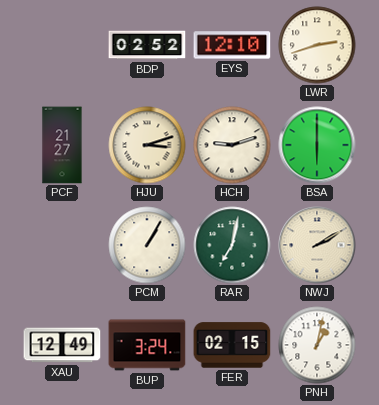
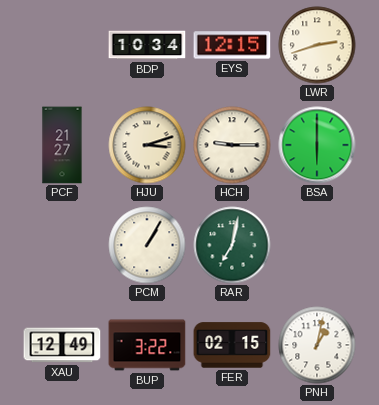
BDP: 02:52 -> 10:34 (147, 45)
EYS: 12:10 -> 12:15 (232, 45)
HCH: 9:12 -> 9:15 (232, 145)
NWJ: 2:10 -> none (317, 245)
BUP: 3:24 -> 3:22 (147, 345)
